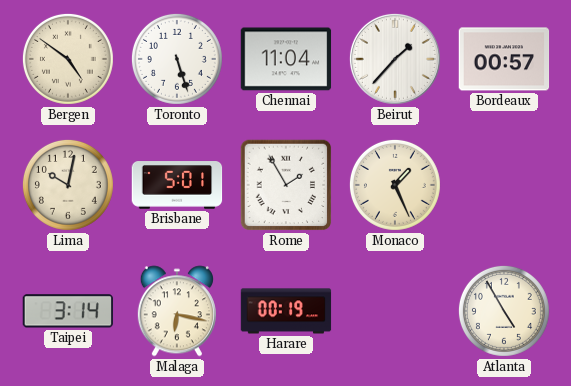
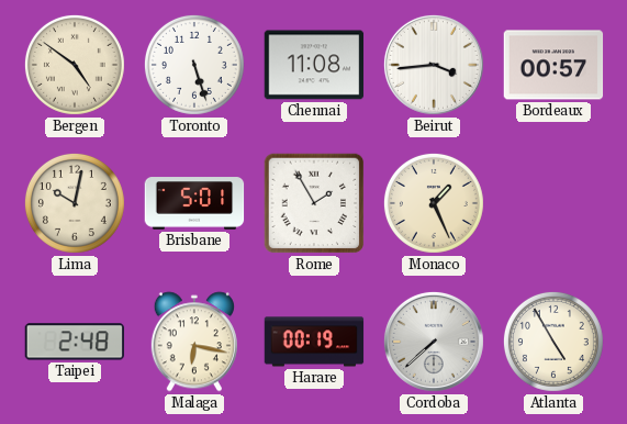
Chennai: 11:04 -> 11:08 (314, 65)
Beirut: 1:37 -> 3:44 (434, 65)
Taipei: 3:14 -> 2:48 (74, 342)
Cordoba: none -> 7:38 (434, 342)
